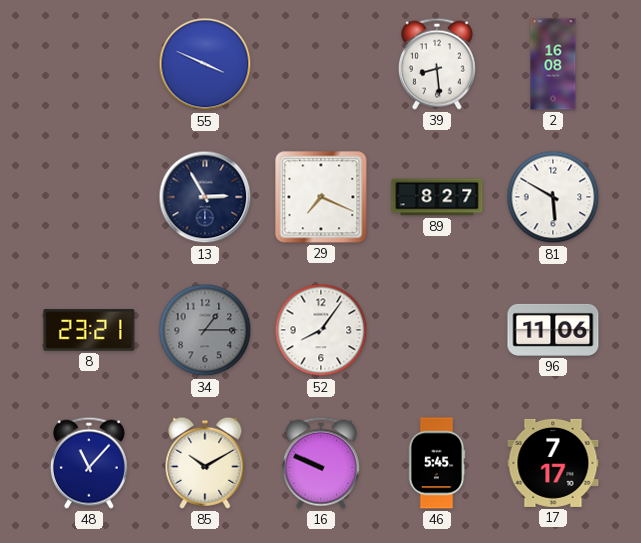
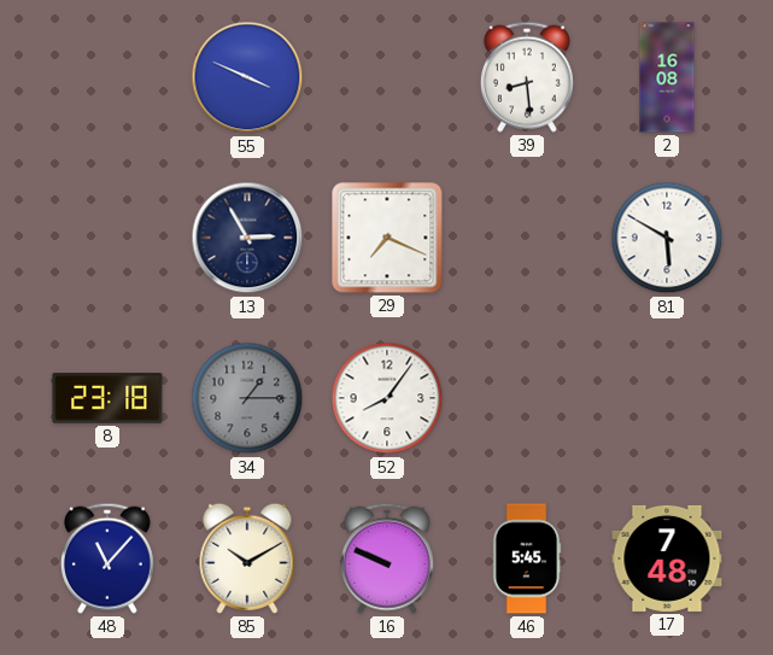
89: 8:27 -> none (437, 197)
8: 23:21 -> 23:18 (107, 398)
96: 11:06 -> none (553, 330)
17: 7:17 -> 7:48 (667, 558)
